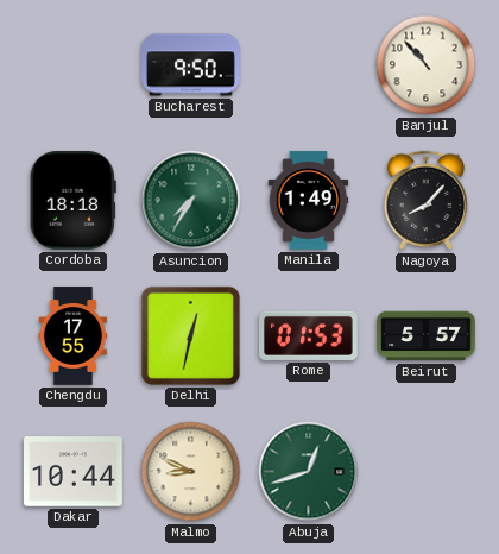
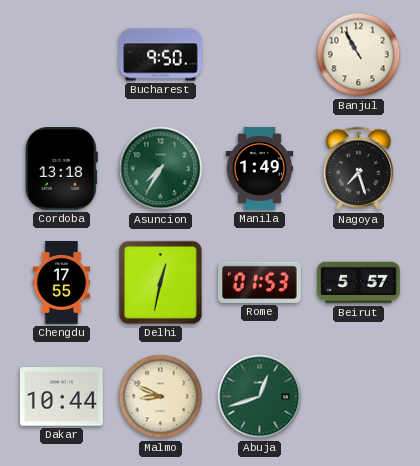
Banjul: 10:53 -> 10:55 (359, 55)
Cordoba: 18:18 -> 13:18 (61, 169)
Nagoya: 8:07 -> 7:27 (359, 169)
